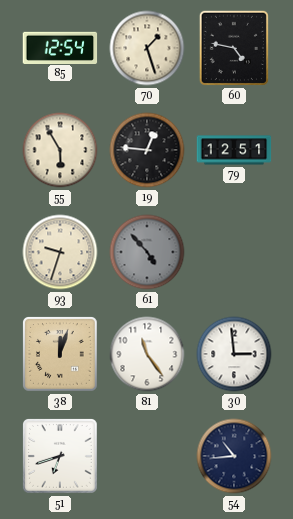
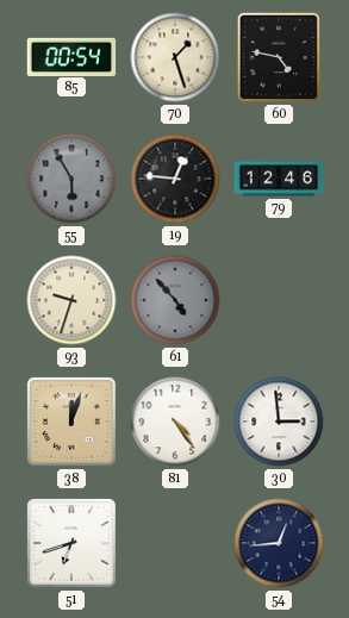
85: 12:54 -> 00:54 (71, 56)
55 dial: cream -> grey (71, 179)
79: 12:51 -> 12:46 (279, 179)
81: 11:24 -> 4:24 (175, 422)
54: 10:44 -> 12:44 (279, 543)
